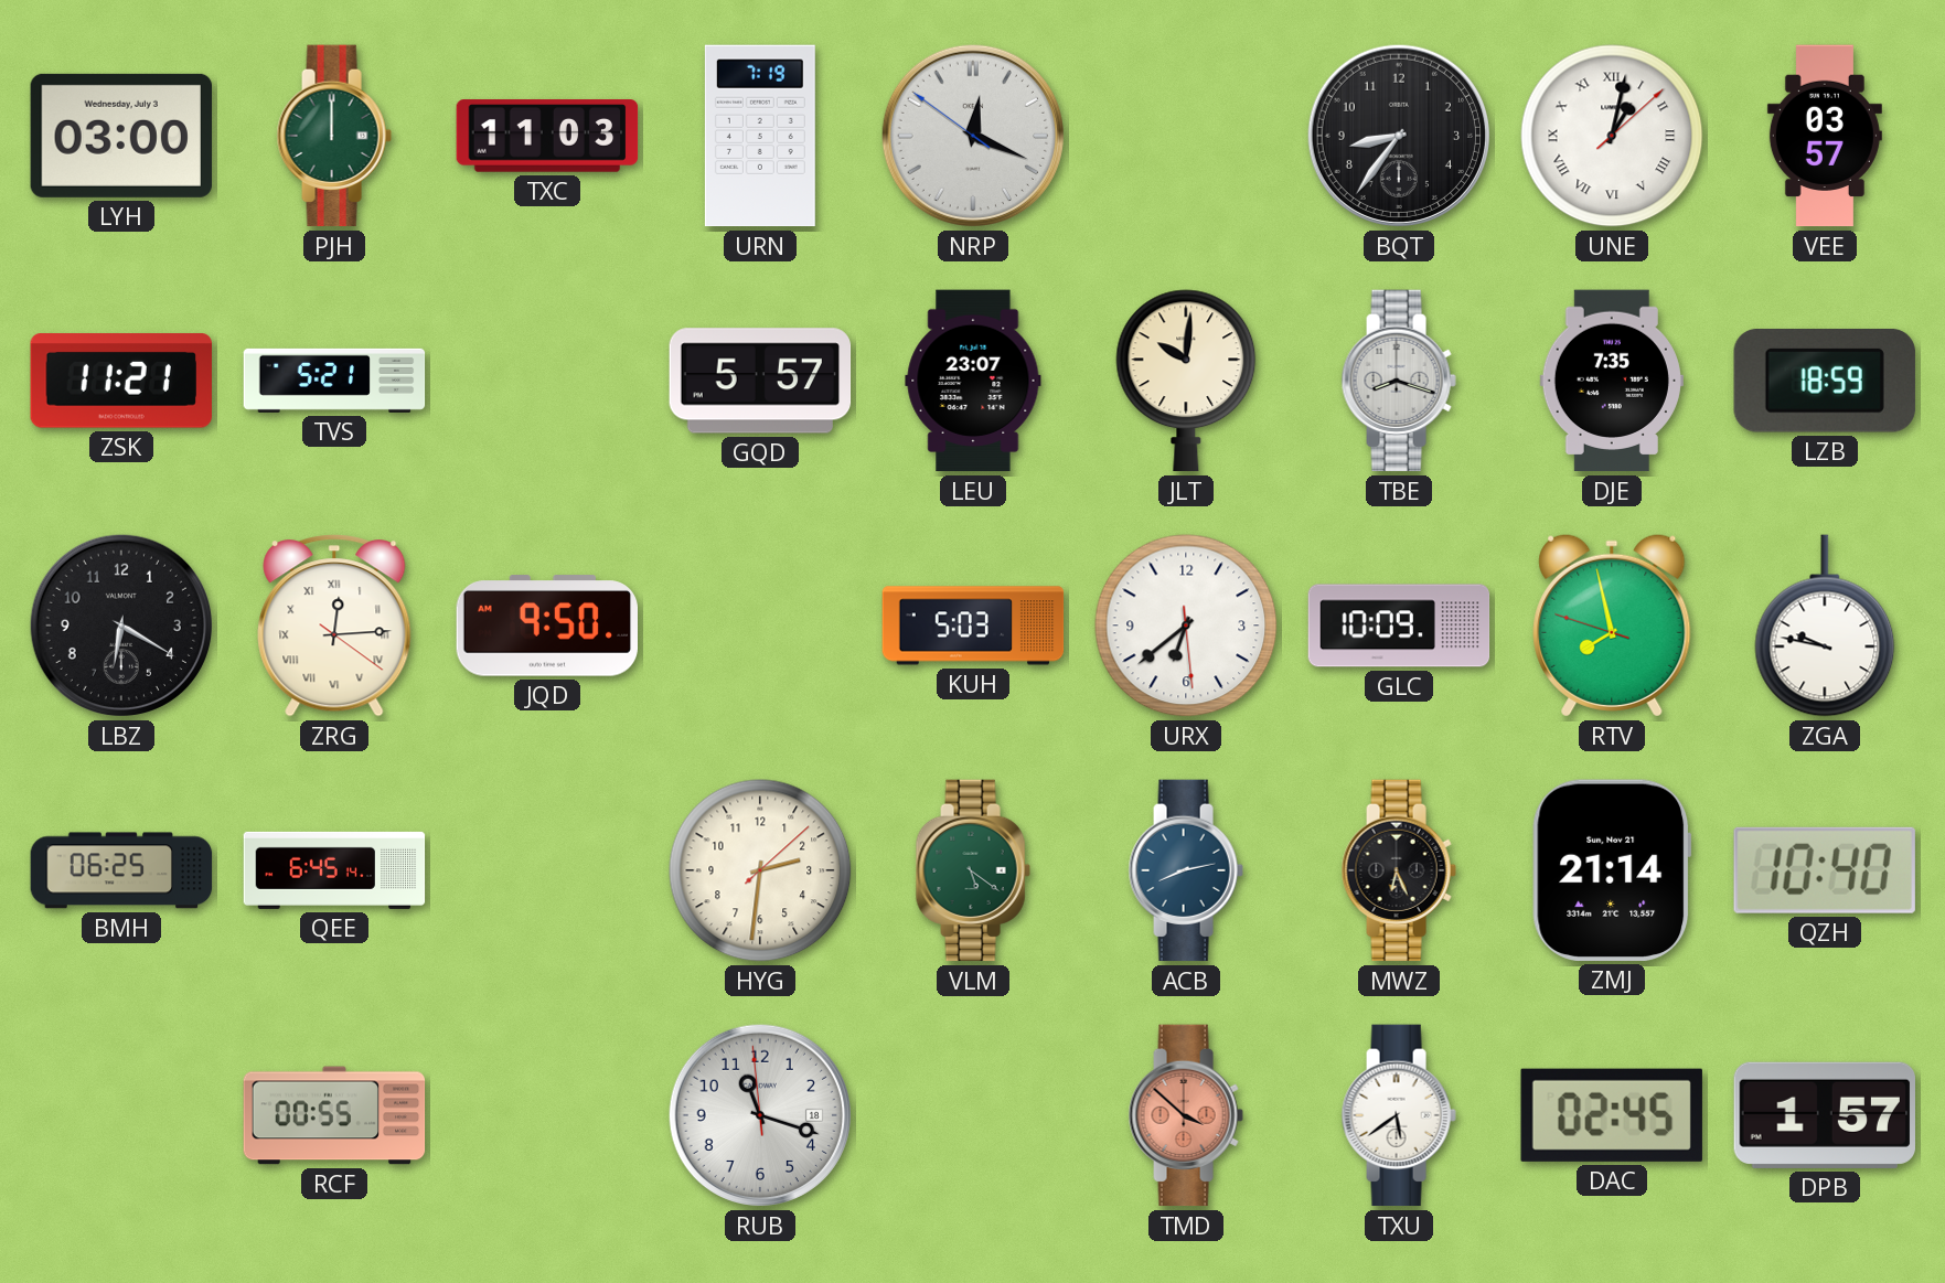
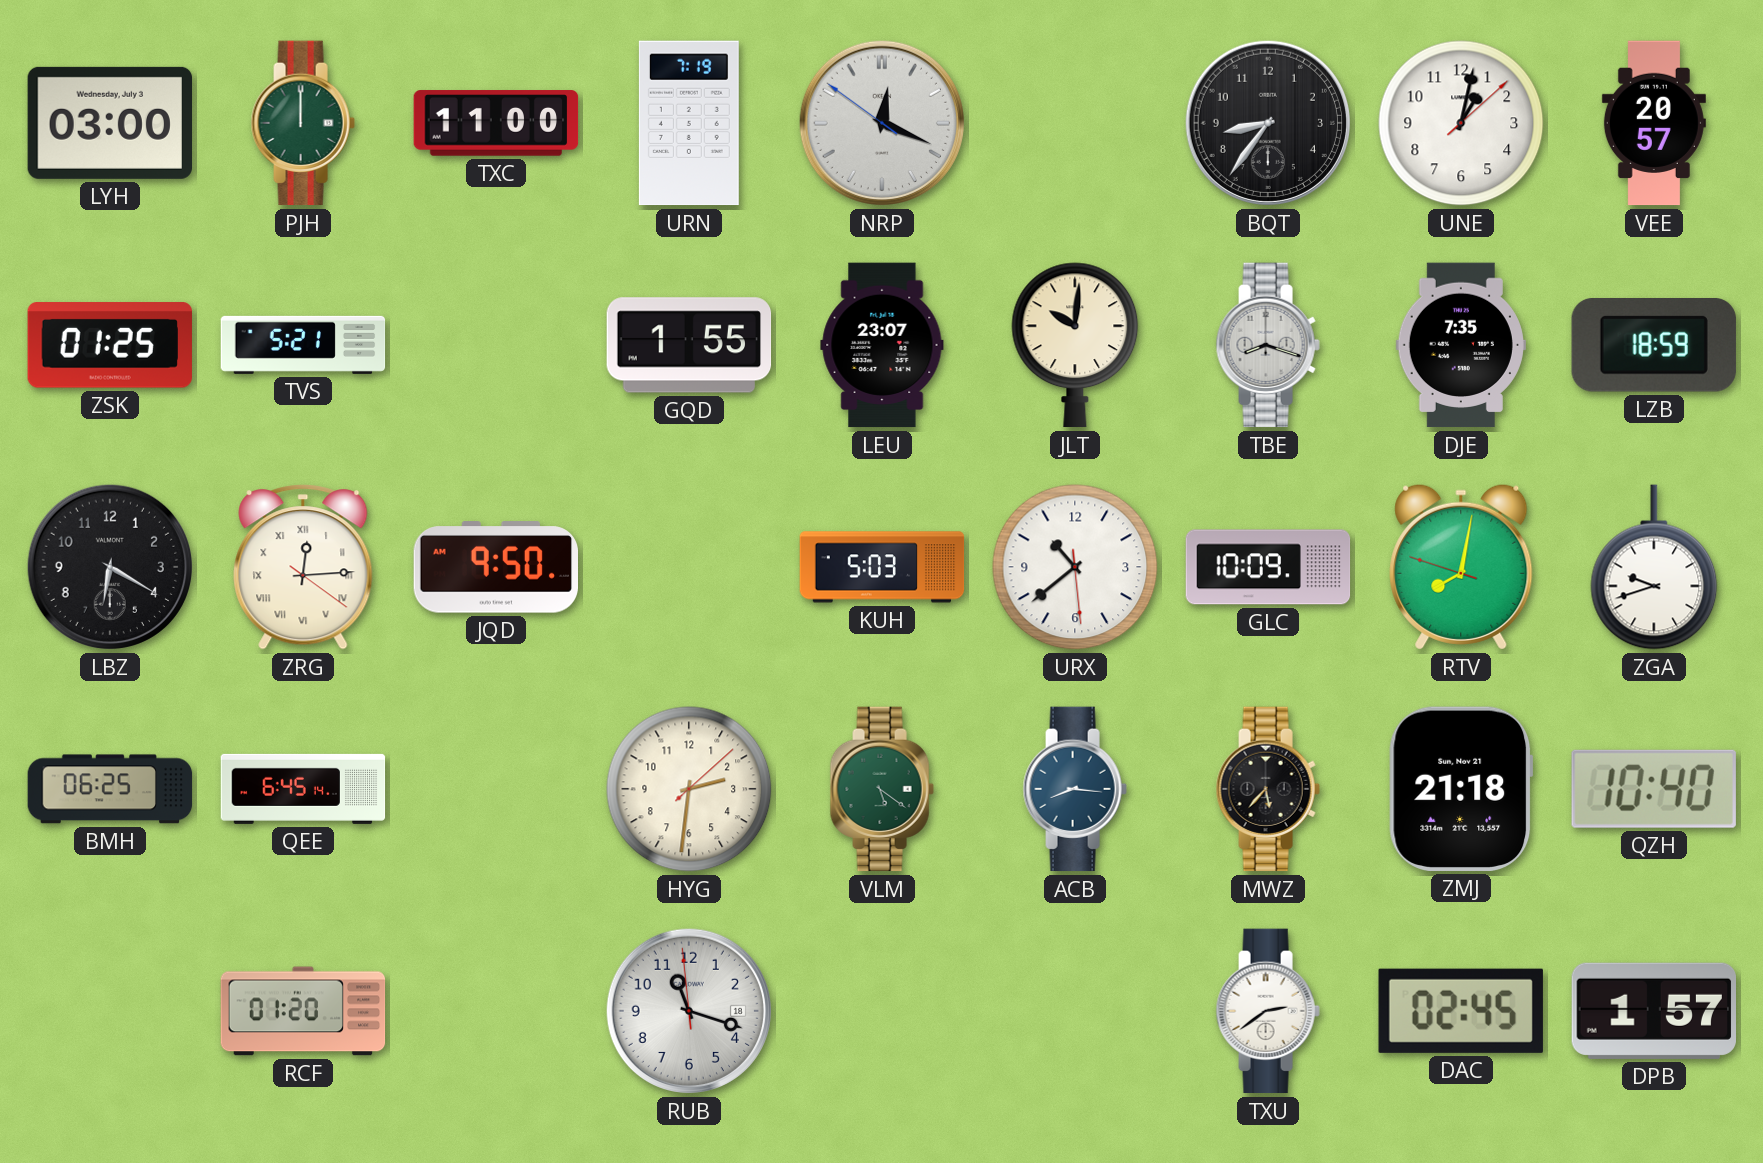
TXC: 11:03 -> 11:00 (496, 123)
UNE numerals: Roman -> Arabic (1461, 123)
VEE: 03:57 -> 20:57 (1654, 123)
ZSK: 11:21 -> 01:25 (109, 345)
GQD: 5:57 -> 1:55 (689, 345)
URX: 6:38 -> 10:38 (1075, 567)
RTV: 7:57 -> 8:01 (1461, 567)
ZGA: 9:47 -> 9:42 (1654, 567)
ACB: 8:13 -> 8:16 (1075, 789)
MWZ: 6:26 -> 5:37 (1268, 789)
ZMJ: 21:14 -> 21:18 (1461, 789)
RCF: 00:55 -> 01:20 (303, 1011)
TMD: 3:52 -> none (1186, 1115)
TXU: 5:39 -> 2:39 (1268, 1011)
